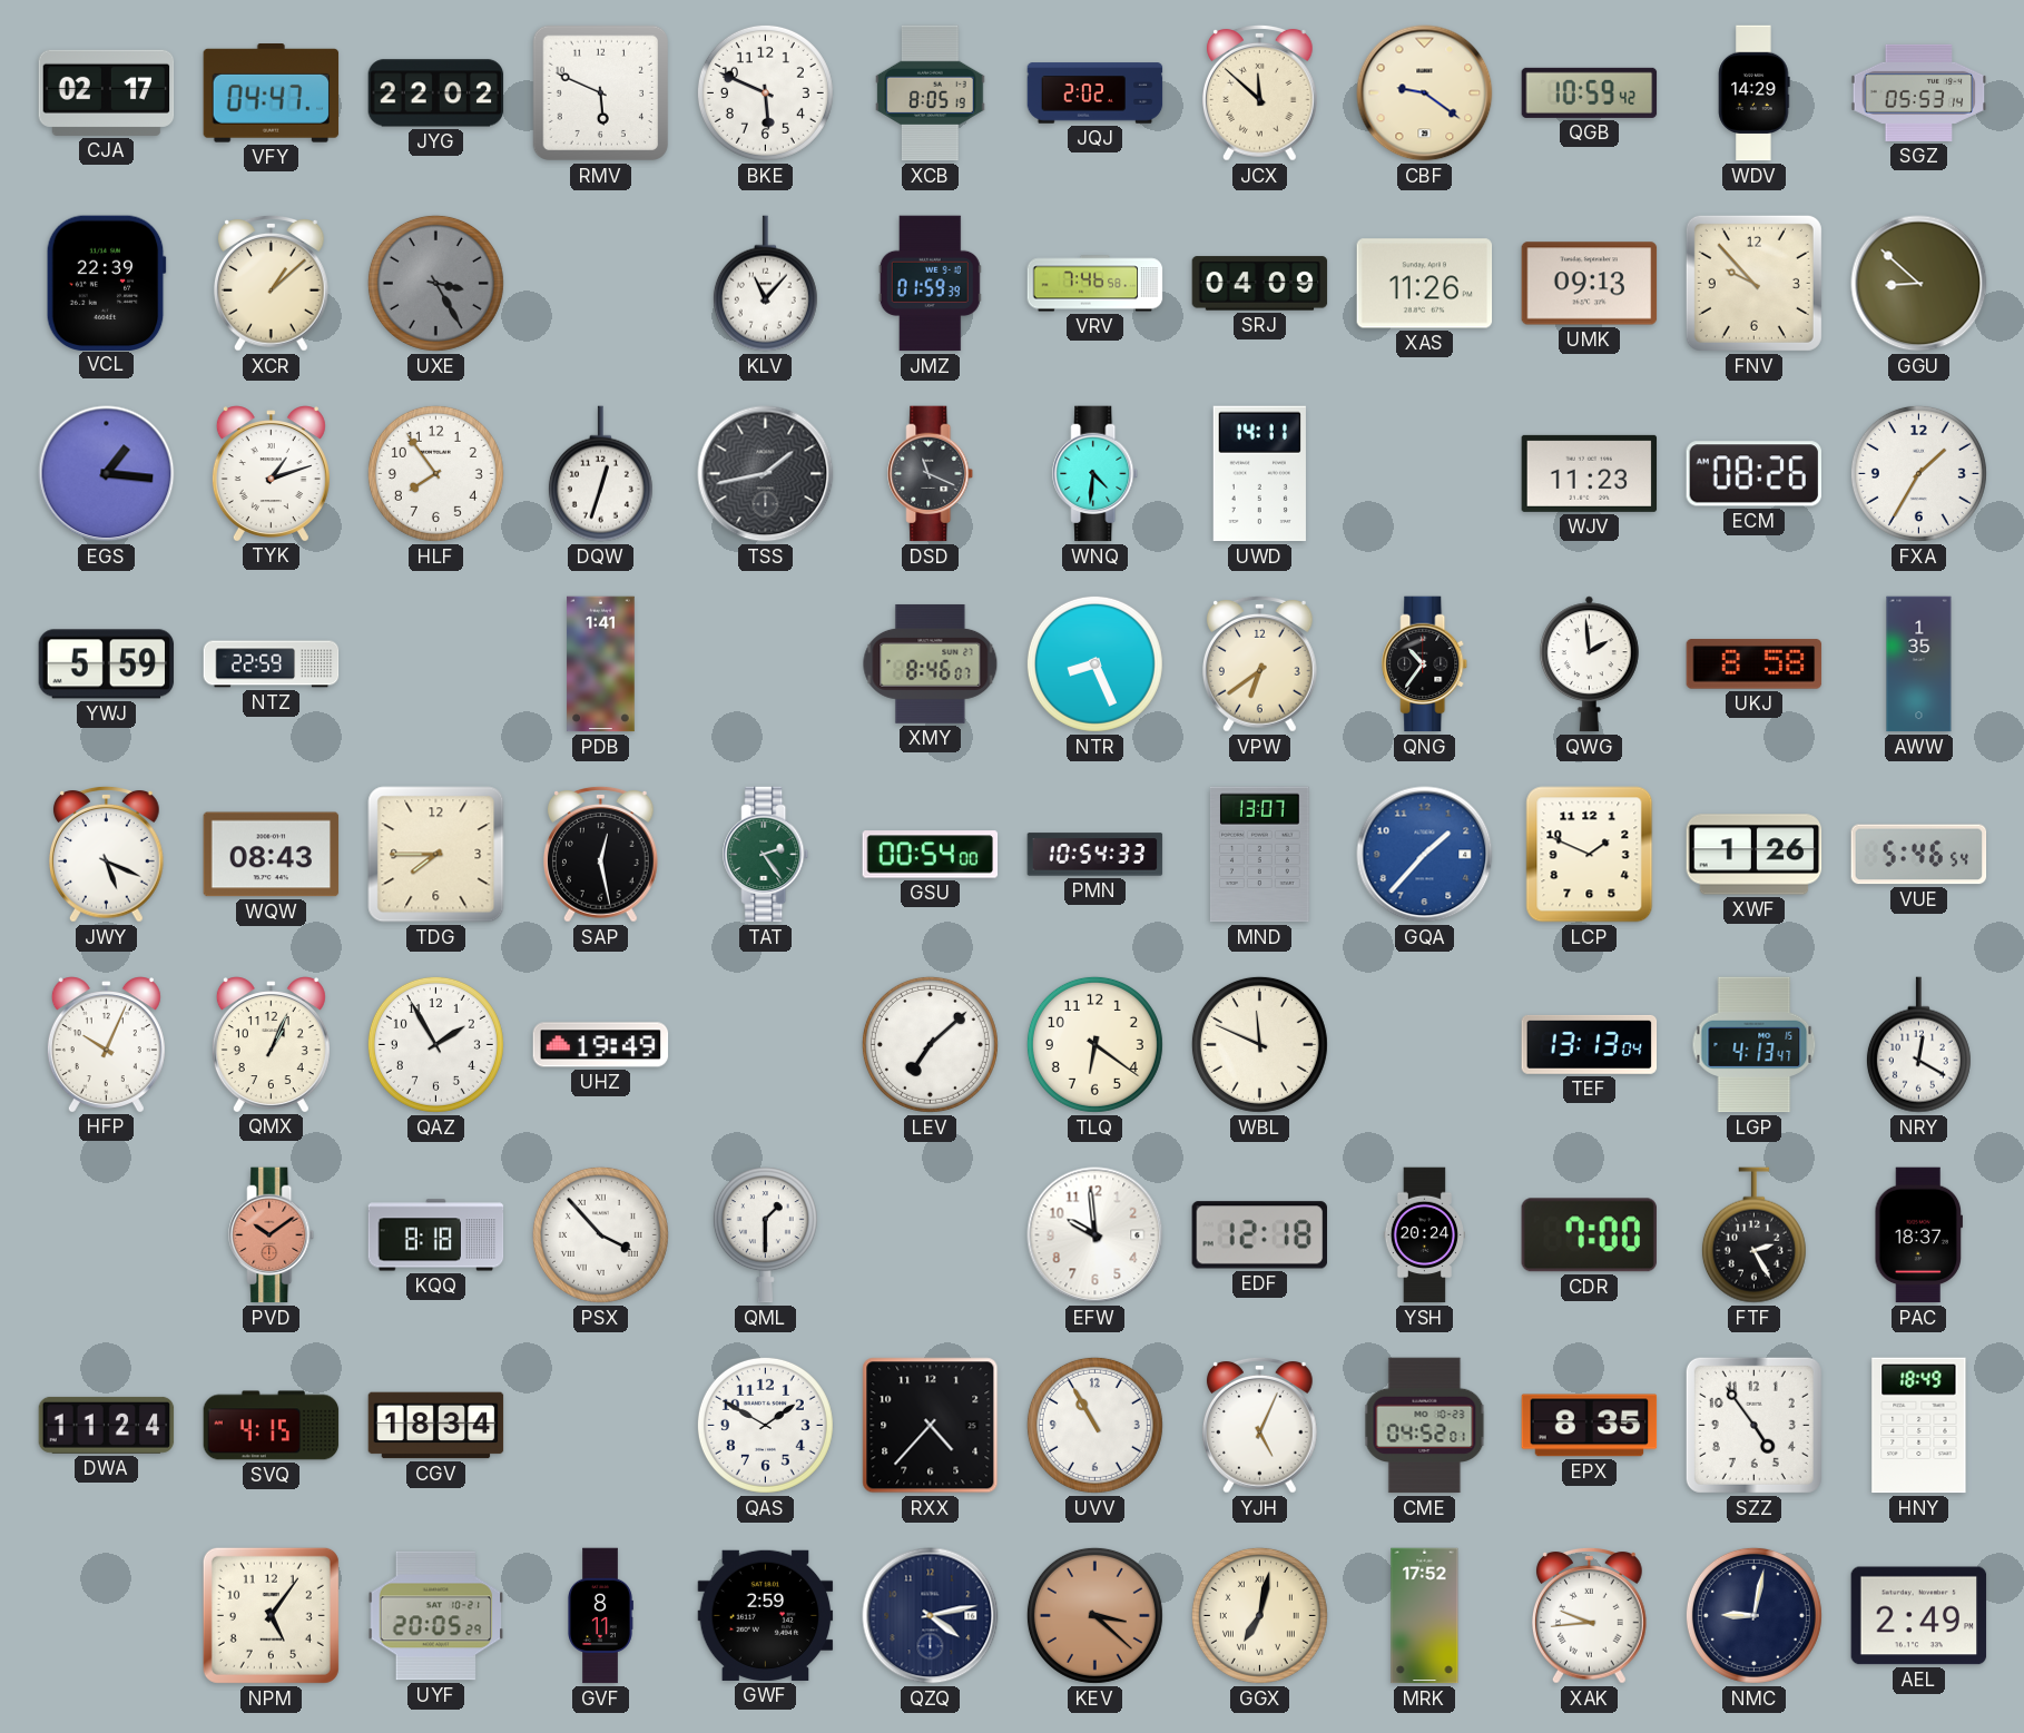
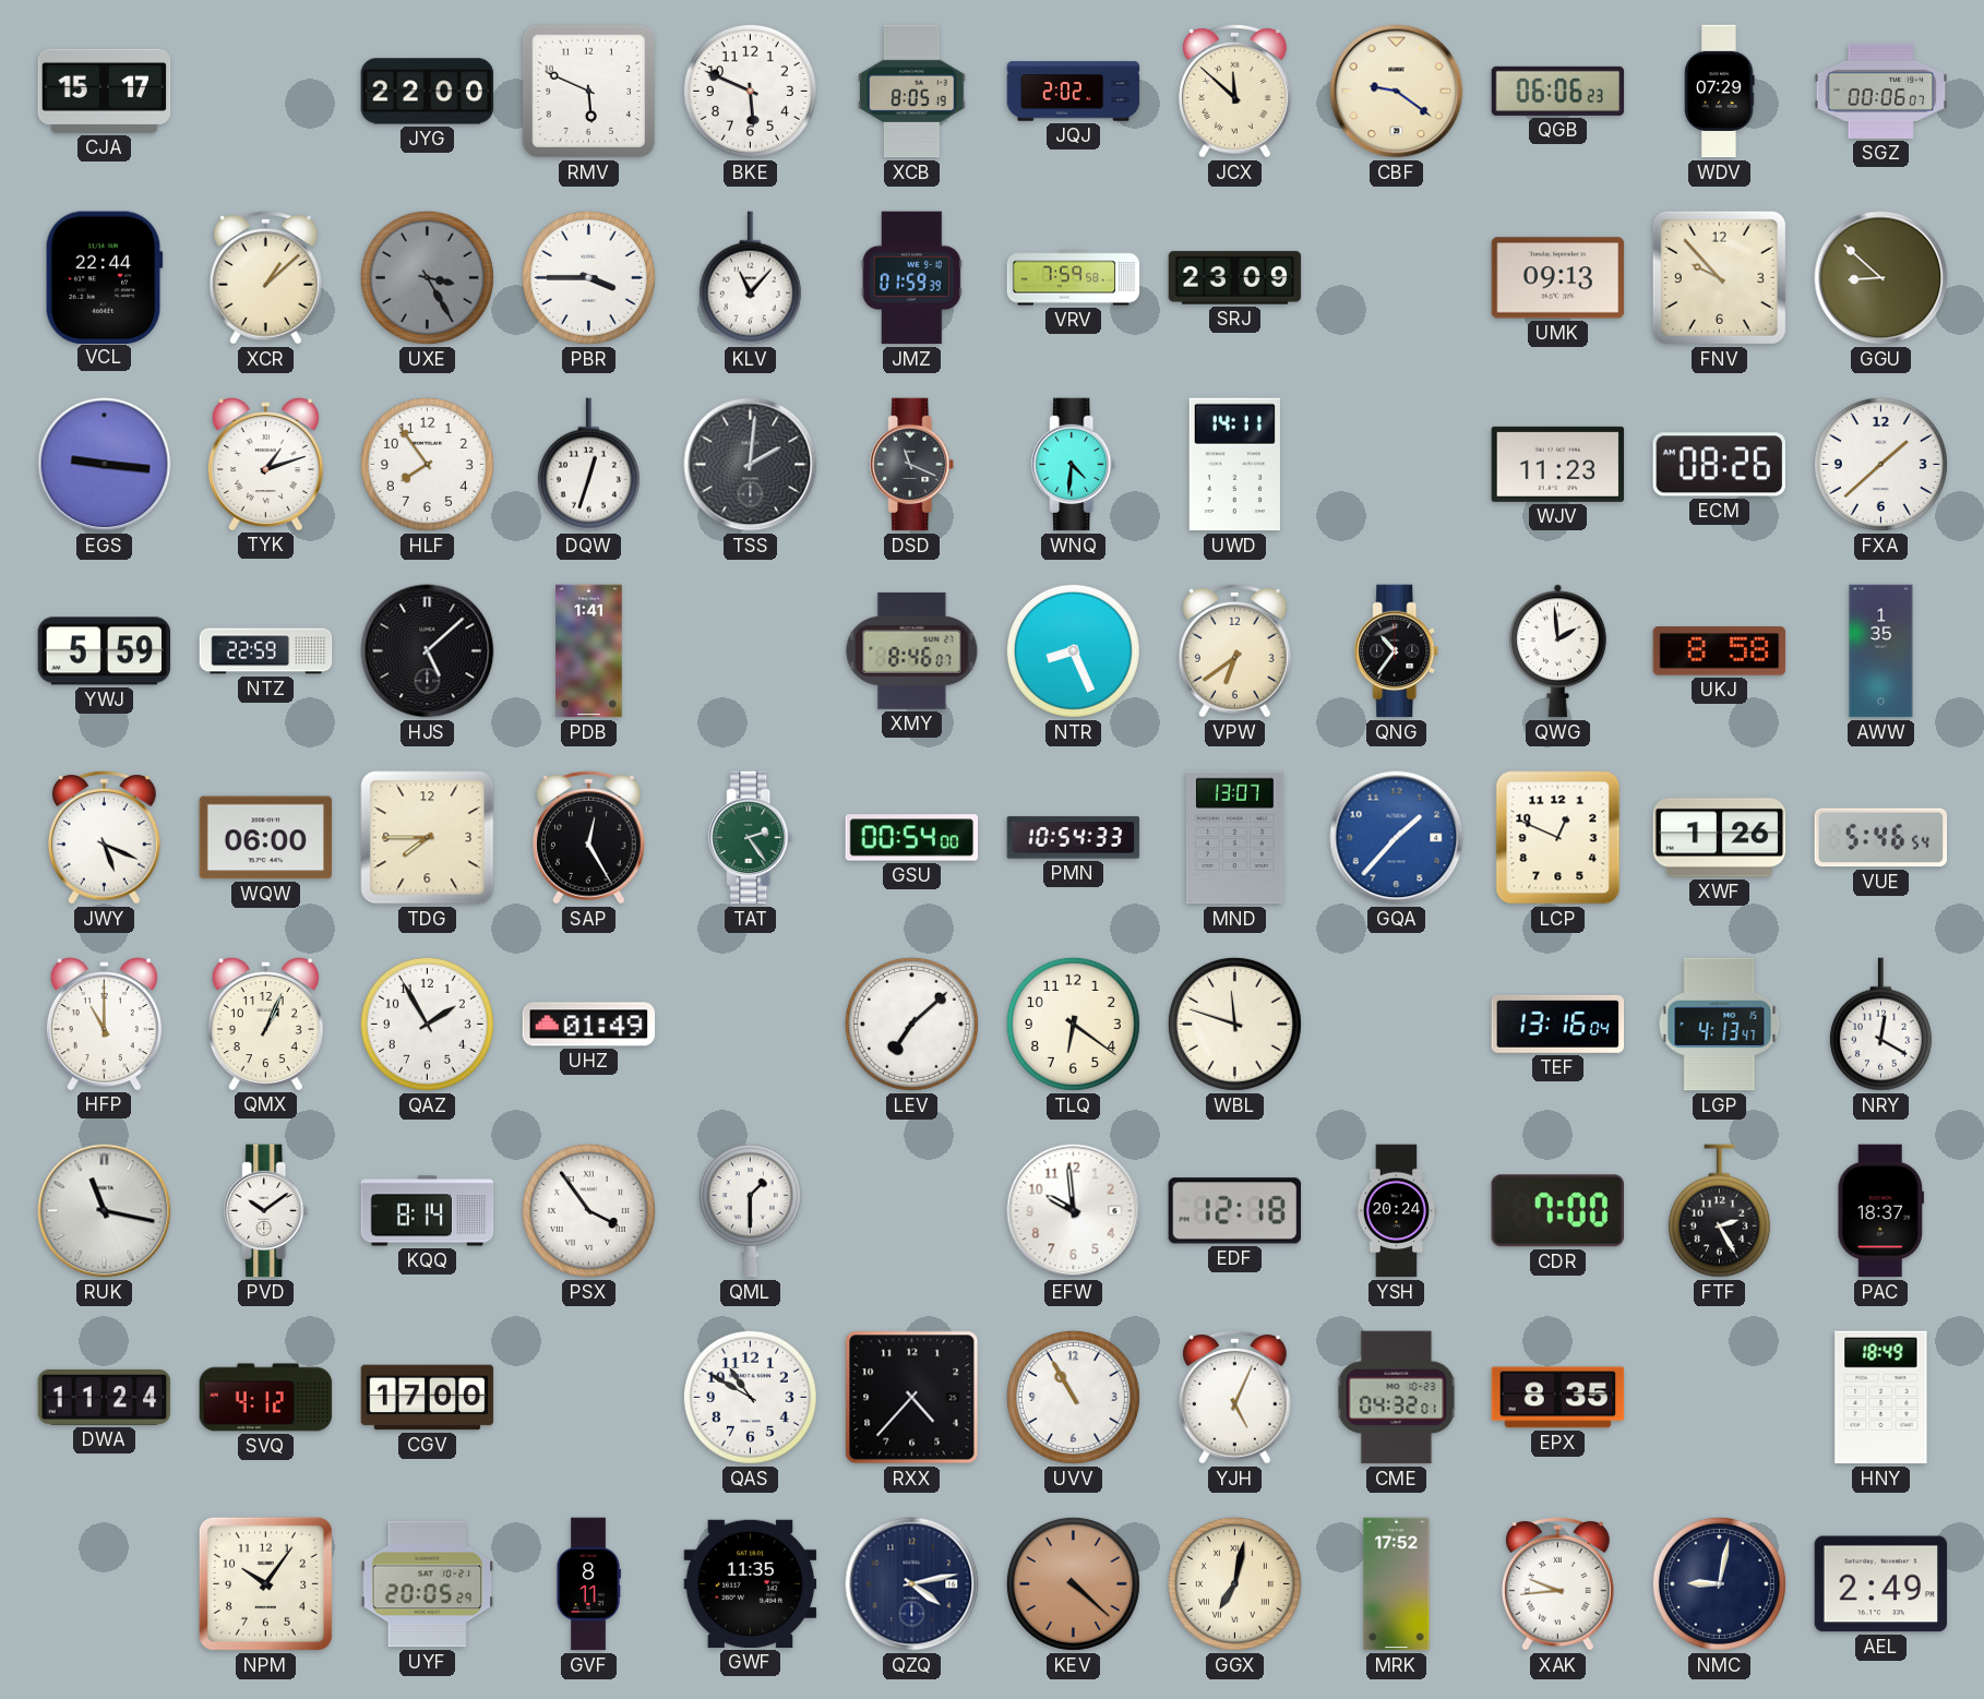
CJA: 02:17 -> 15:17 (105, 91)
VFY: 04:47 -> none (272, 93)
JYG: 22:02 -> 22:00 (428, 92)
QGB: 10:59 -> 06:06 (1558, 91)
WDV: 14:29 -> 07:29 (1720, 92)
SGZ: 05:53 -> 00:06 (1881, 91)
VCL: 22:39 -> 22:44 (104, 277)
PBR: none -> 3:45 (588, 277)
VRV: 7:46 -> 7:59 (1074, 278)
SRJ: 04:09 -> 23:09 (1235, 278)
XAS: 11:26 -> none (1425, 284)
EGS: 1:16 -> 9:16 (105, 465)
TSS: 1:43 -> 2:01 (751, 465)
FXA: 1:35 -> 1:38 (1880, 464)
HJS: none -> 5:08 (428, 651)
WQW: 08:43 -> 06:00 (266, 838)
SAP: 12:28 -> 12:25 (589, 838)
LCP: 1:49 -> 12:49 (1558, 838)
HFP: 10:04 -> 11:00 (104, 1024)
UHZ: 19:49 -> 01:49 (589, 1025)
WBL: 11:49 -> 11:48 (1234, 1024)
TEF: 13:13 -> 13:16 (1558, 1024)
RUK: none -> 11:17 (105, 1211)
PVD dial: salmon -> white (266, 1211)
KQQ: 8:18 -> 8:14 (428, 1211)
PSX: 3:53 -> 3:54 (588, 1210)
SVQ: 4:15 -> 4:12 (266, 1398)
CGV: 18:34 -> 17:00 (428, 1398)
QAS: 1:50 -> 10:50 (750, 1397)
CME: 04:52 -> 04:32 (1397, 1398)
SZZ: 4:54 -> none (1753, 1425)
NPM: 5:06 -> 10:06 (265, 1583)
GWF: 2:59 -> 11:35 (751, 1583)
KEV: 3:22 -> 4:22 (1073, 1583)
